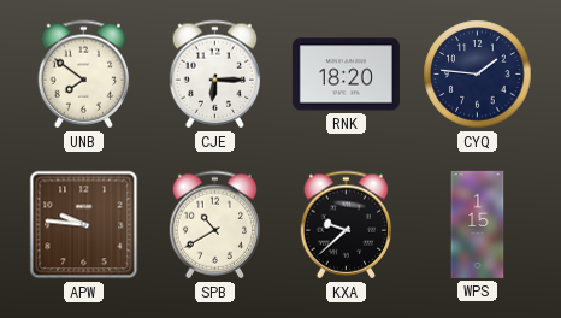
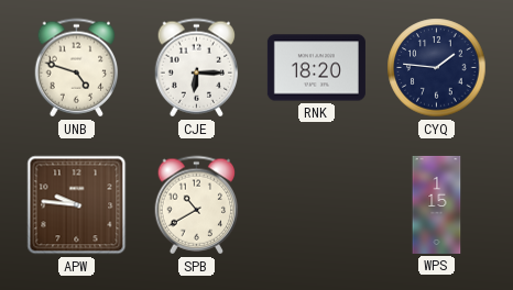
UNB: 7:51 -> 4:48 (77, 68)
KXA: 9:38 -> none (347, 225)
